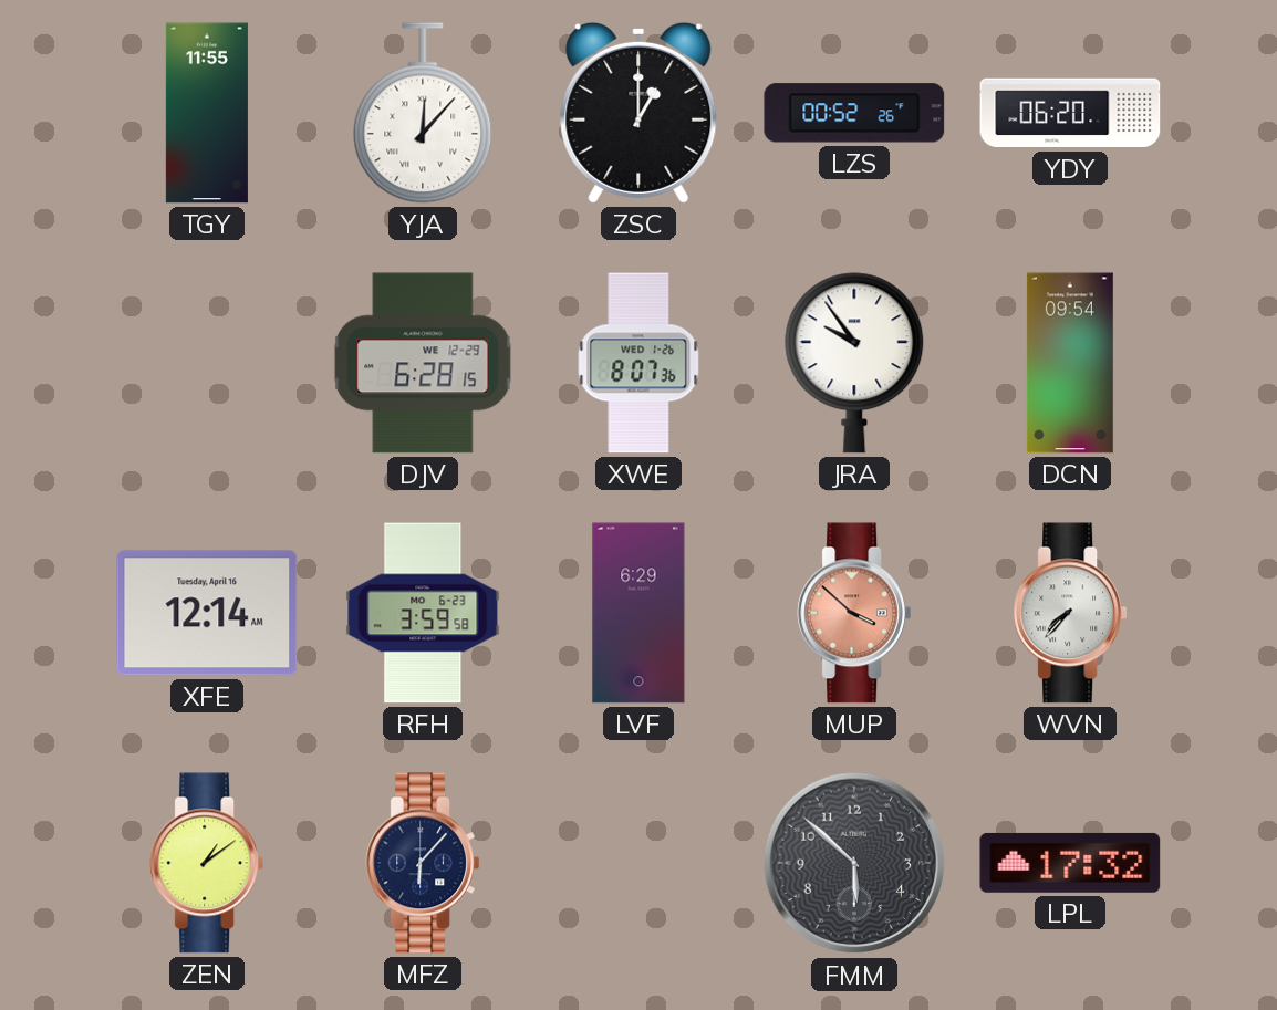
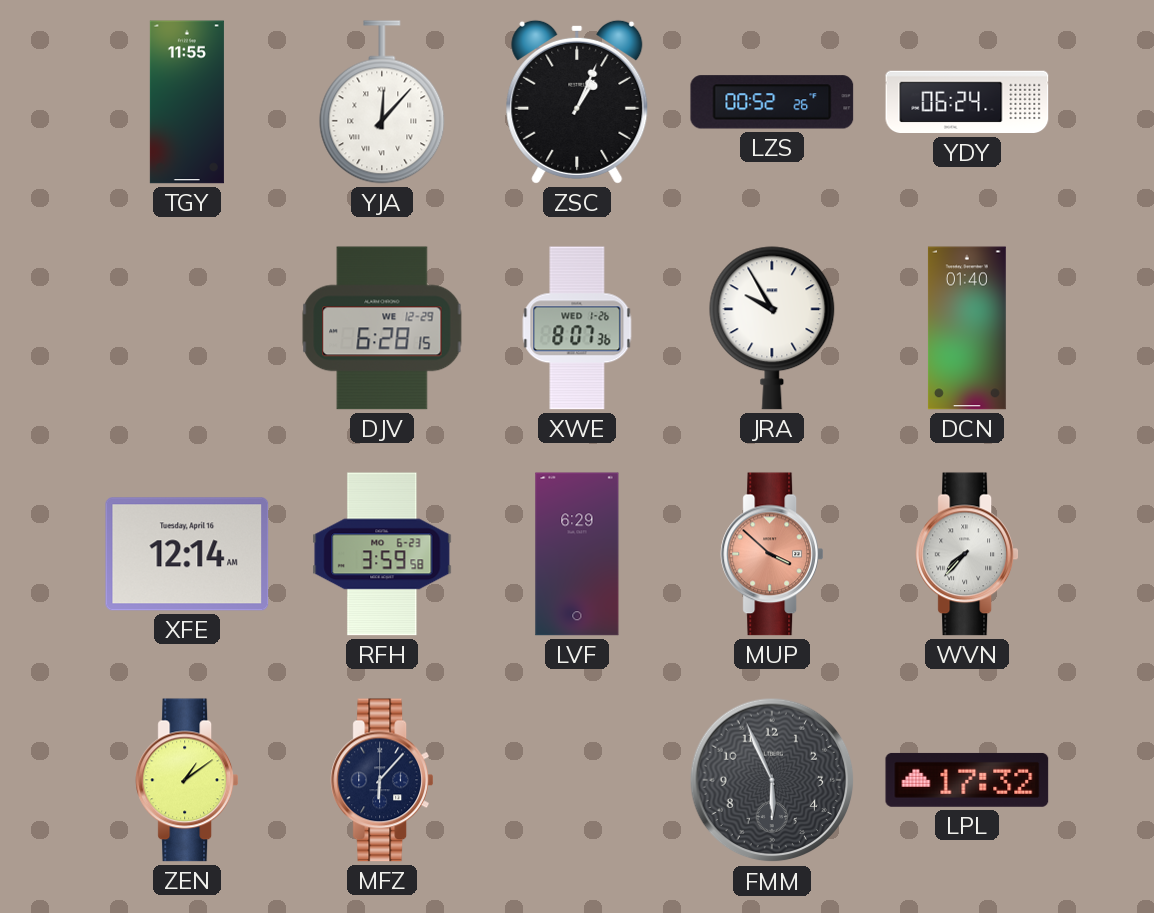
ZSC: 1:00 -> 1:04 (577, 102)
YDY: 06:20 -> 06:24 (967, 102)
JRA: 9:54 -> 9:55 (772, 328)
DCN: 09:54 -> 01:40 (967, 328)
FMM: 5:52 -> 5:56 (772, 780)
